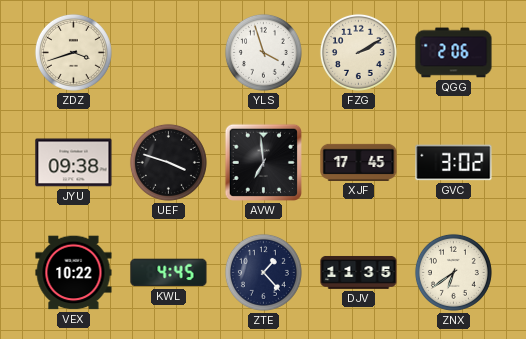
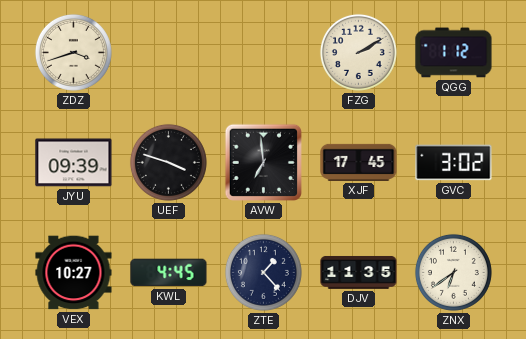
YLS: 3:57 -> none (263, 52)
QGG: 2:06 -> 1:12 (454, 53)
JYU: 09:38 -> 09:39 (74, 163)
VEX: 10:22 -> 10:27 (74, 273)
